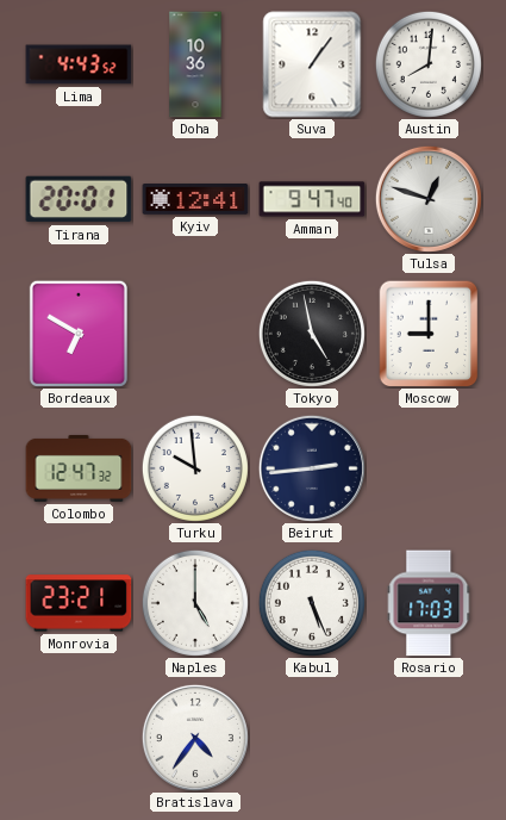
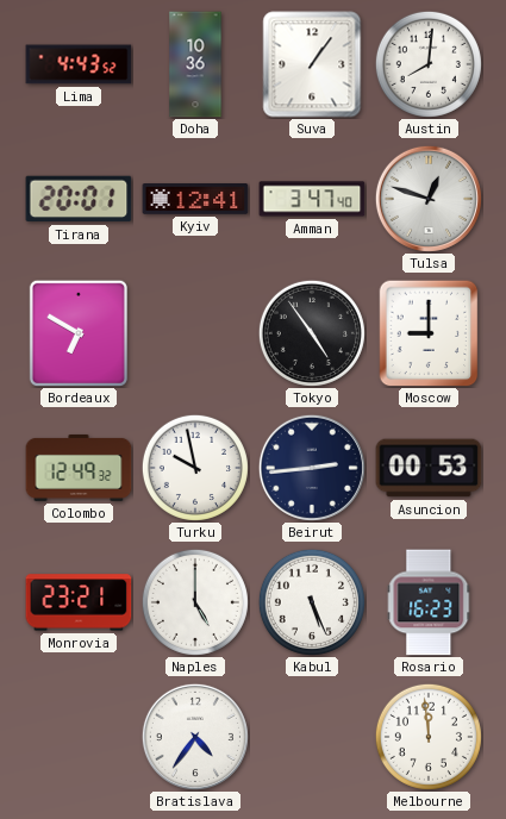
Amman: 9:47 -> 3:47 (312, 199)
Tokyo: 4:58 -> 4:54 (312, 333)
Colombo: 12:47 -> 12:49 (79, 468)
Turku: 9:59 -> 9:58 (195, 468)
Asuncion: none -> 00:53 (429, 468)
Rosario: 17:03 -> 16:23 (429, 602)
Melbourne: none -> 11:59 (429, 737)
